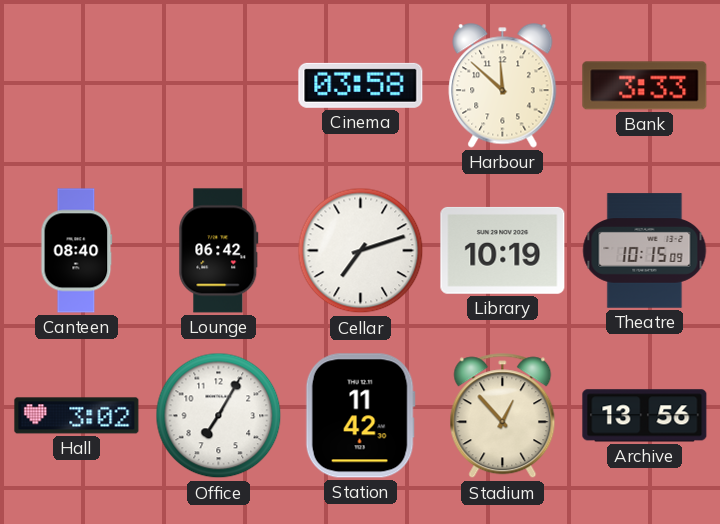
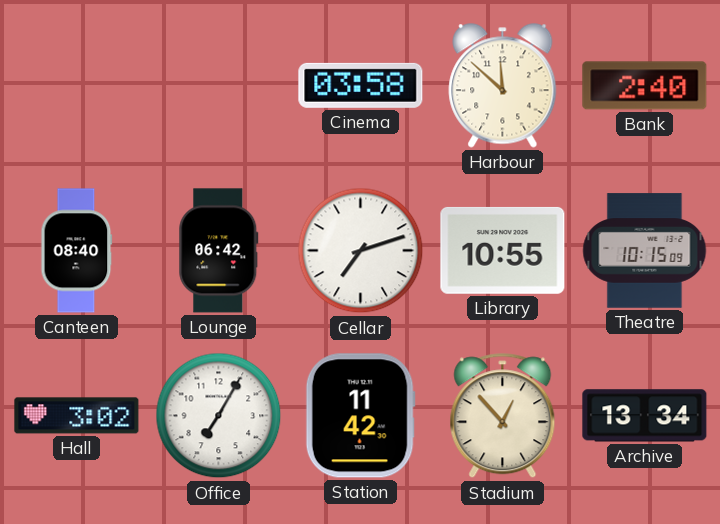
Bank: 3:33 -> 2:40 (645, 86)
Library: 10:19 -> 10:55 (503, 250)
Archive: 13:56 -> 13:34 (645, 416)
